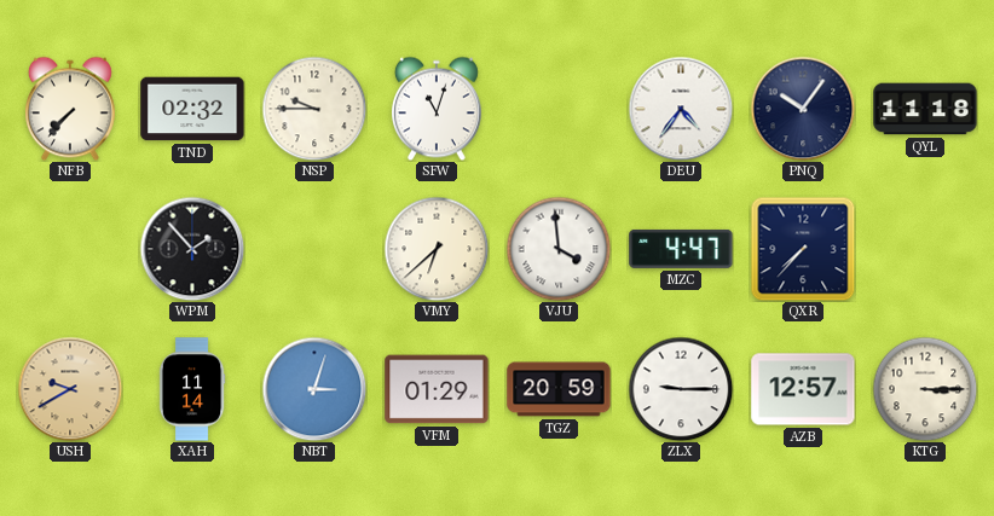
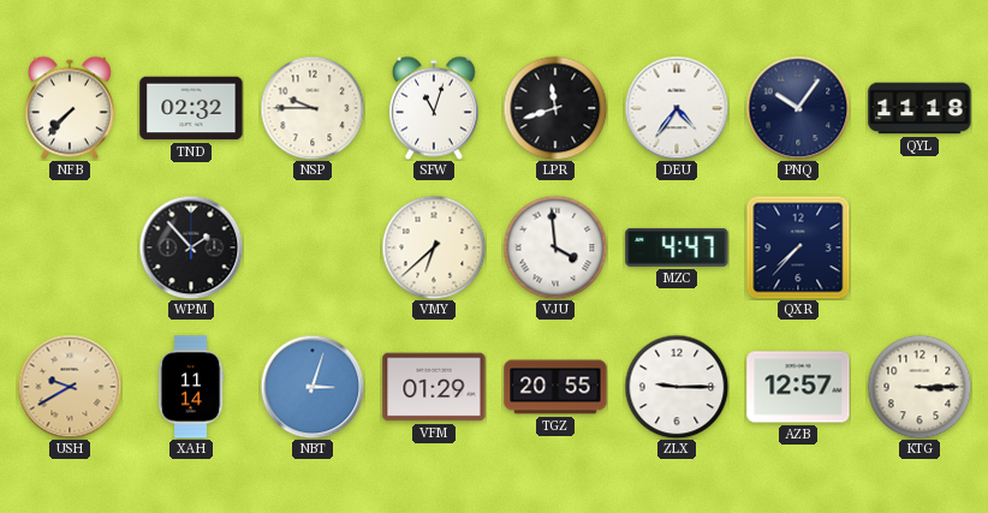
LPR: none -> 11:42 (555, 108)
TGZ: 20:59 -> 20:55 (555, 387)
